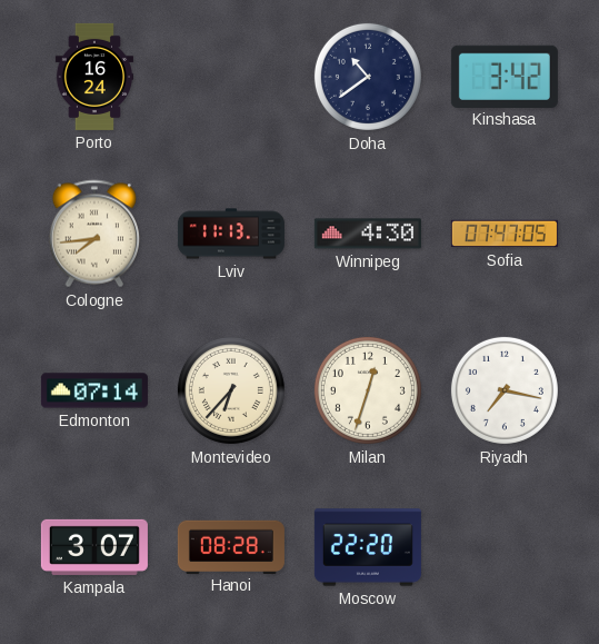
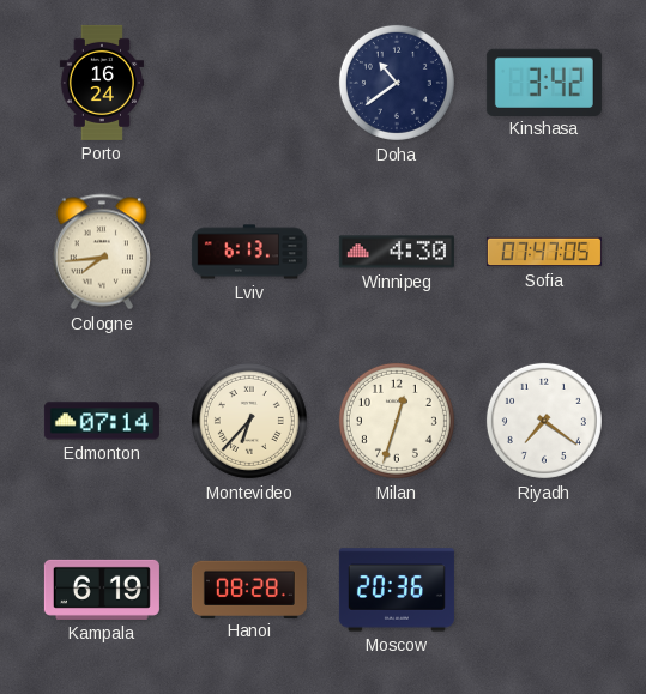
Lviv: 11:13 -> 6:13 (249, 252)
Riyadh: 7:17 -> 7:21 (544, 421)
Kampala: 3:07 -> 6:19 (102, 590)
Moscow: 22:20 -> 20:36 (397, 590)
